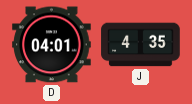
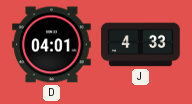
J: 4:35 -> 4:33 (141, 45)
